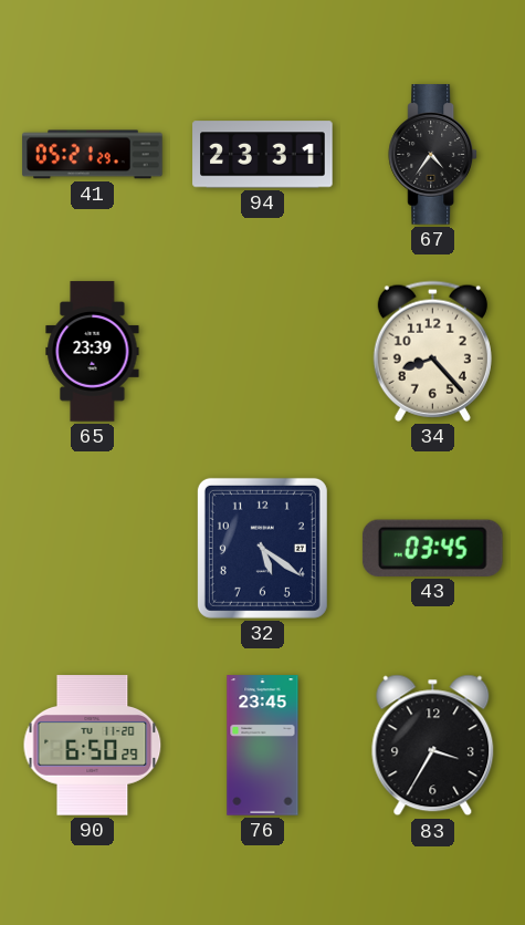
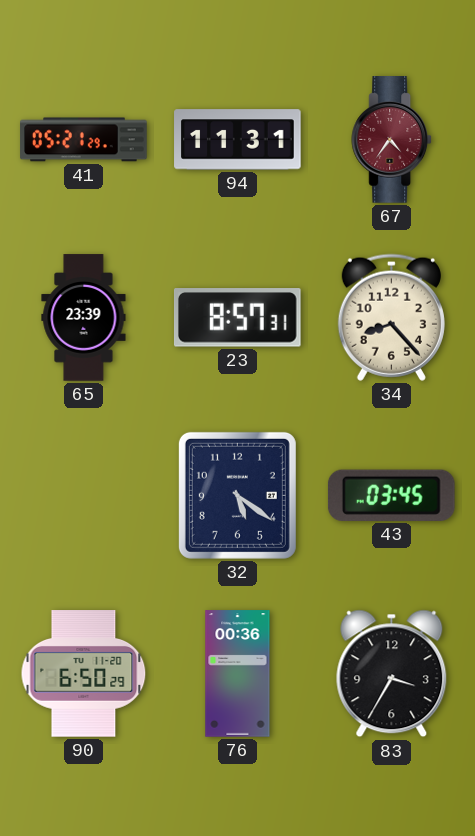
94: 23:31 -> 11:31 (238, 140)
67 dial: black -> burgundy (392, 140)
23: none -> 8:57 (237, 318)
76: 23:45 -> 00:36 (238, 674)
